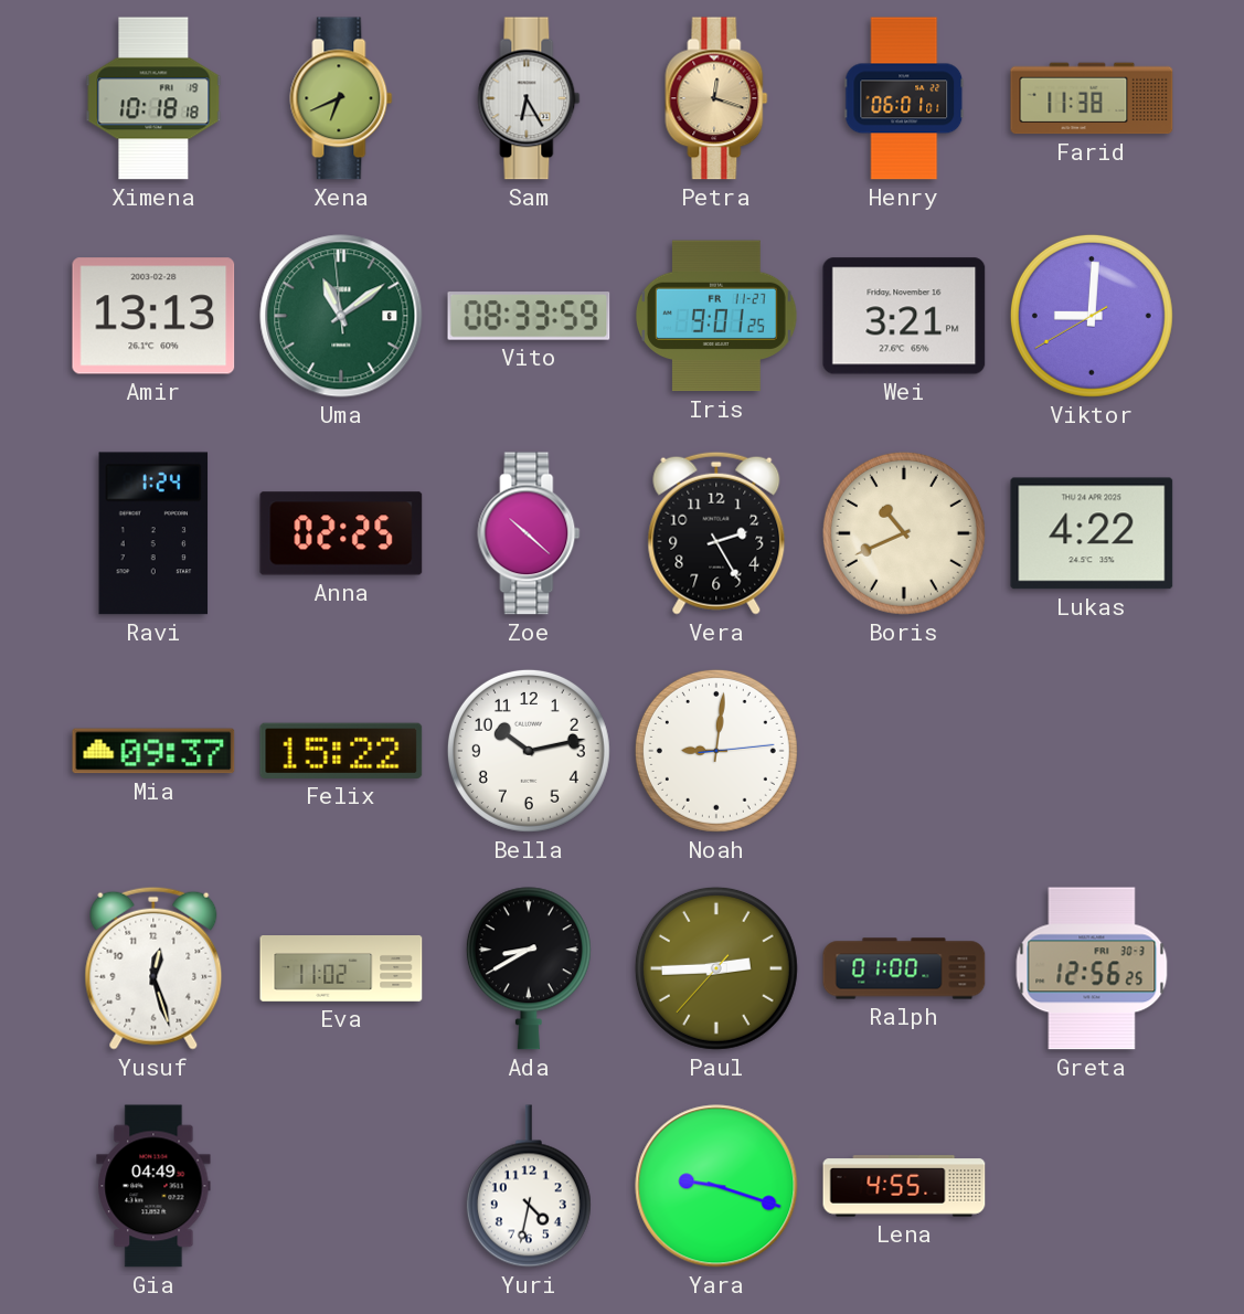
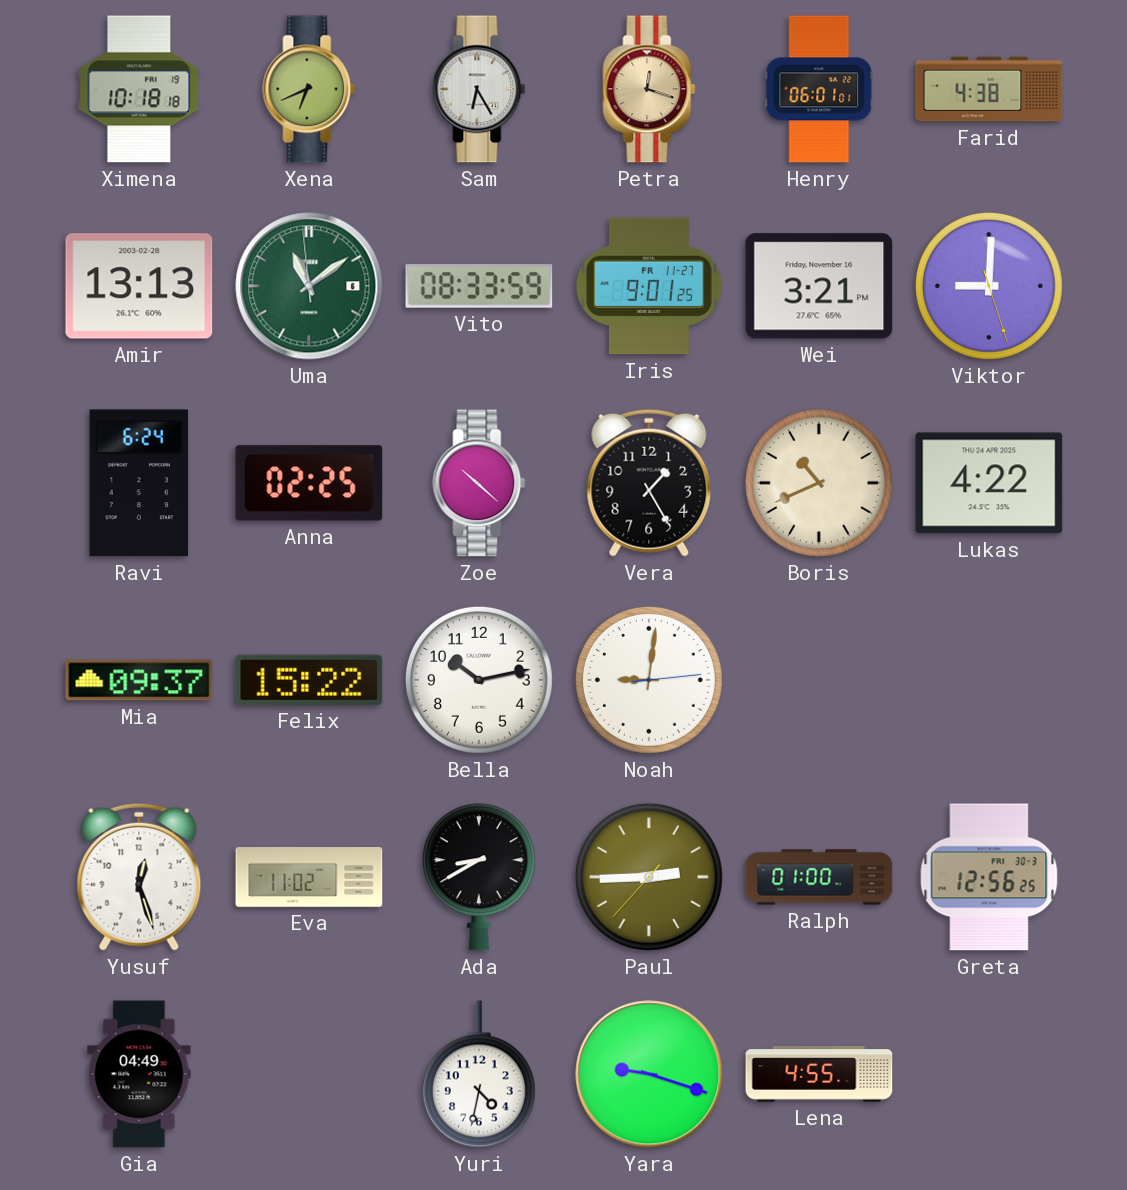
Farid: 11:38 -> 4:38 (989, 89)
Viktor: 9:00:40 -> 9:00:27 (989, 286)
Ravi: 1:24 -> 6:24 (139, 483)
Vera: 2:25 -> 1:25 (649, 483)
